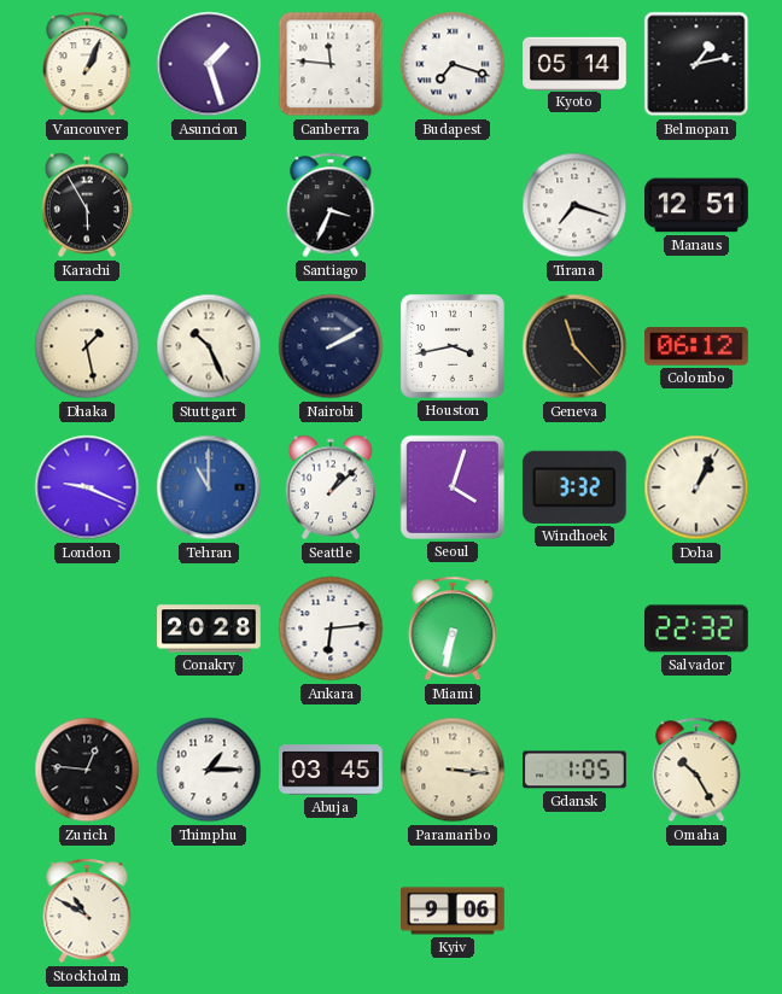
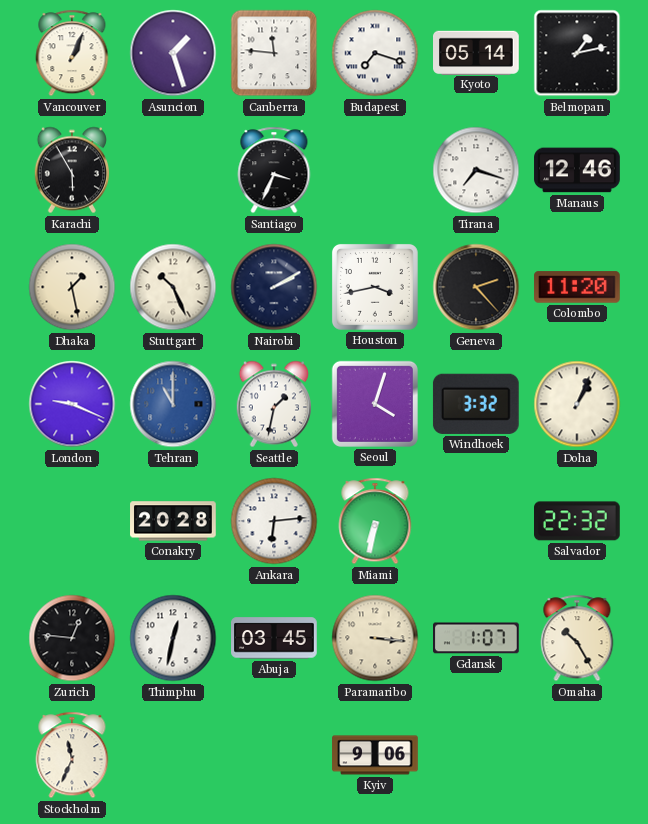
Manaus: 12:51 -> 12:46 (577, 170)
Geneva: 11:23 -> 2:23 (476, 287)
Colombo: 06:12 -> 11:20 (577, 287)
Seattle: 1:08 -> 1:32 (273, 404)
Thimphu: 1:15 -> 12:32 (173, 638)
Gdansk: 1:05 -> 1:07 (477, 638)
Stockholm: 10:50 -> 11:34 (72, 755)
